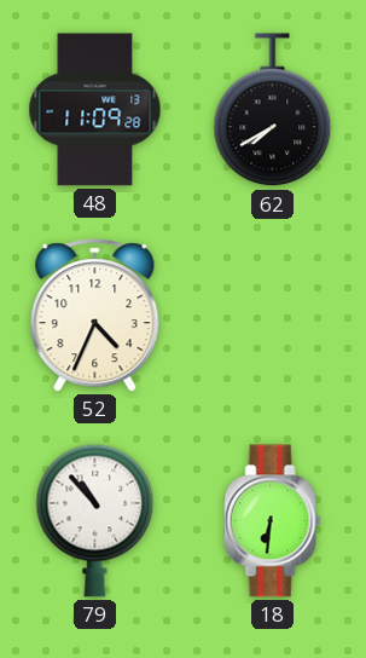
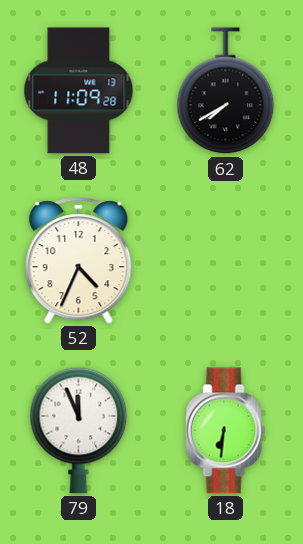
79: 10:53 -> 11:56 (79, 430)
